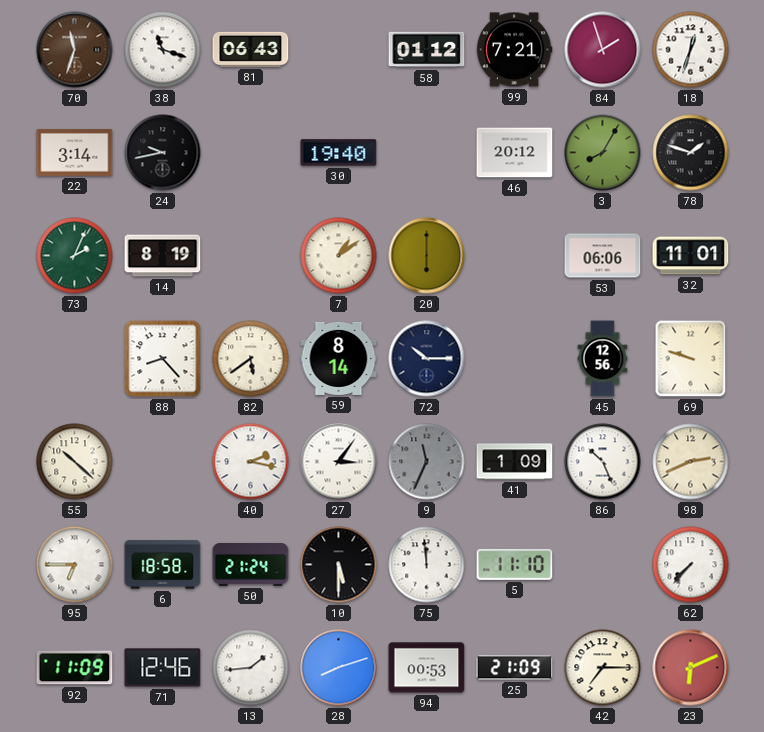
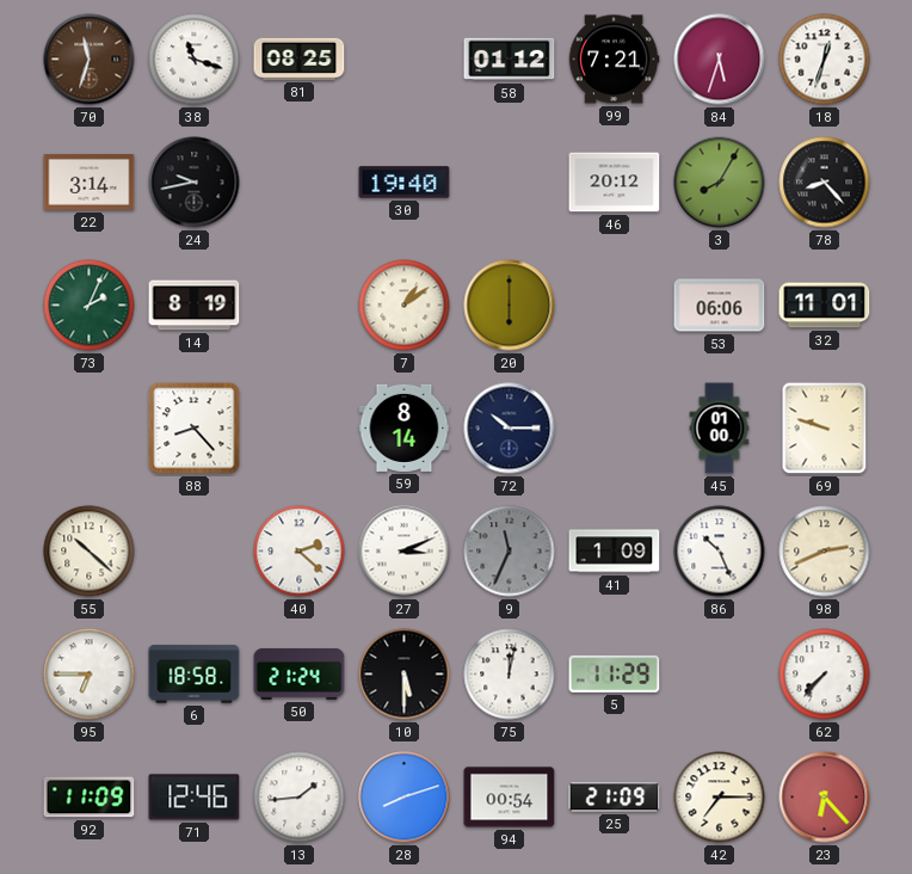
81: 06:43 -> 08:25 (300, 59)
84: 1:57 -> 5:33 (720, 60)
78: 1:48 -> 8:23 (825, 183)
82: 5:39 -> none (251, 359)
45: 12:56 -> 01:00 (720, 429)
40: 2:17 -> 2:22 (300, 552)
27: 3:06 -> 3:11 (405, 552)
75: 11:59 -> 12:02 (510, 675)
5: 11:10 -> 11:29 (615, 673)
94: 00:53 -> 00:54 (510, 798)
23: 6:11 -> 6:23 (825, 798)
